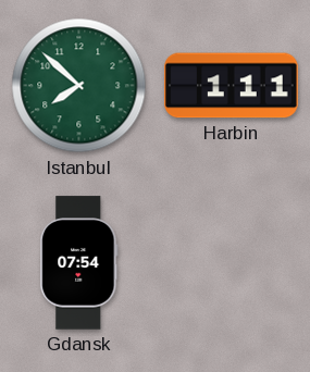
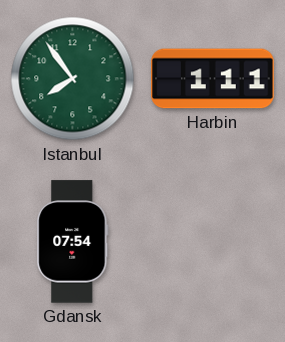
Istanbul: 7:52 -> 7:54 (73, 79)
